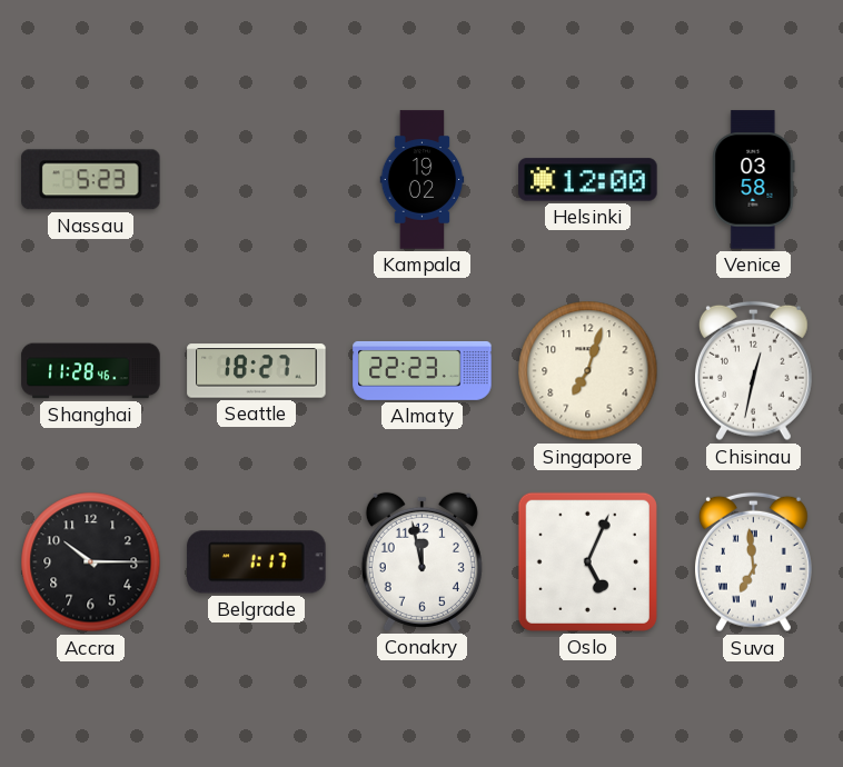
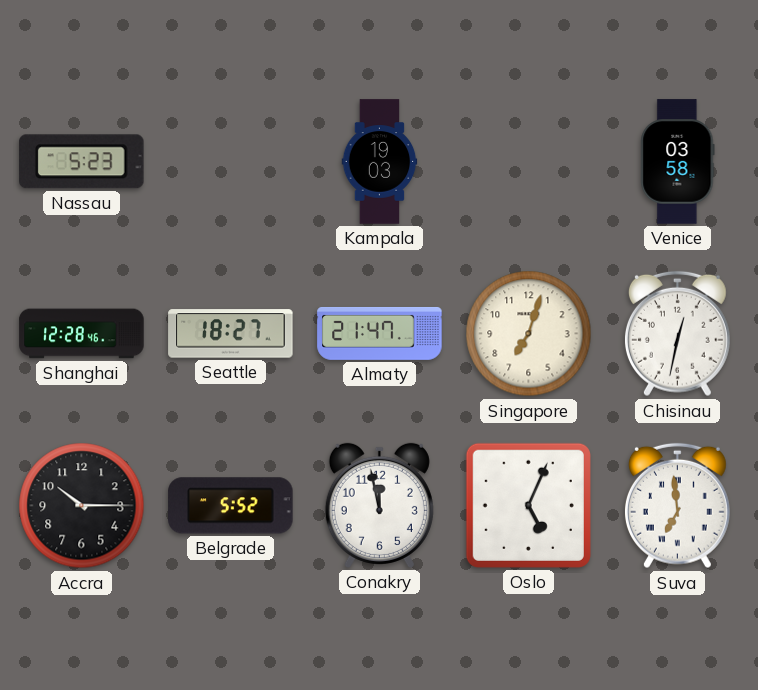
Kampala: 19:02 -> 19:03 (380, 162)
Helsinki: 12:00 -> none (588, 180)
Shanghai: 11:28 -> 12:28 (82, 334)
Almaty: 22:23 -> 21:47 (380, 333)
Belgrade: 1:17 -> 5:52 (231, 506)
